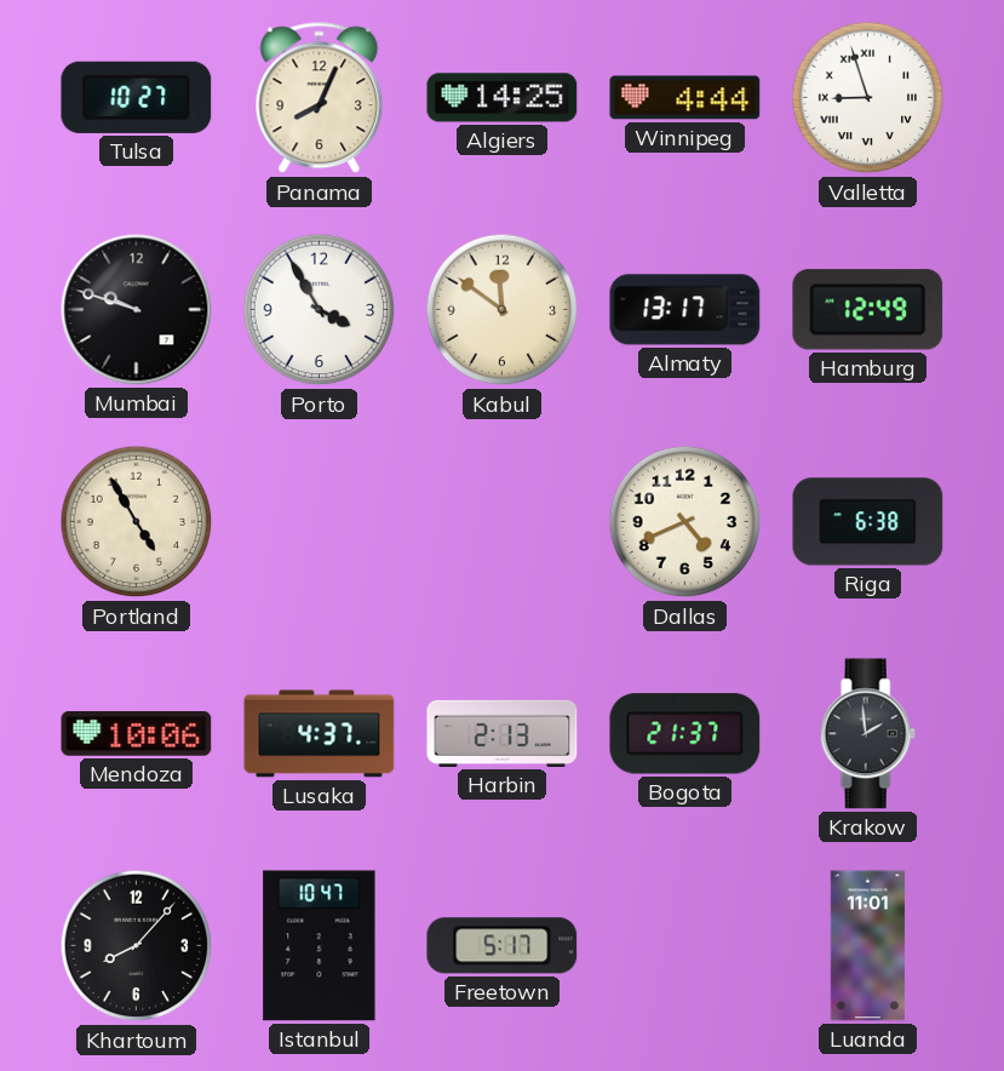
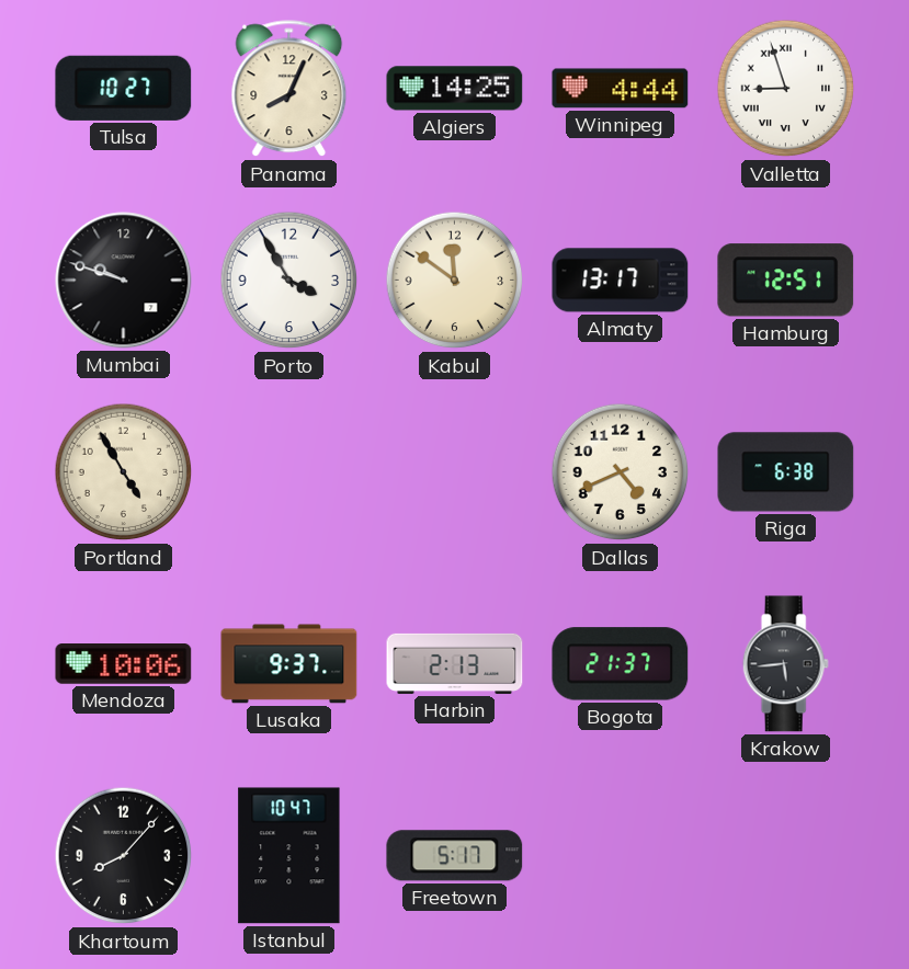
Hamburg: 12:49 -> 12:51 (786, 281)
Lusaka: 4:37 -> 9:37 (289, 664)
Krakow: 1:59 -> 5:44 (785, 664)
Luanda: 11:01 -> none (868, 946)
